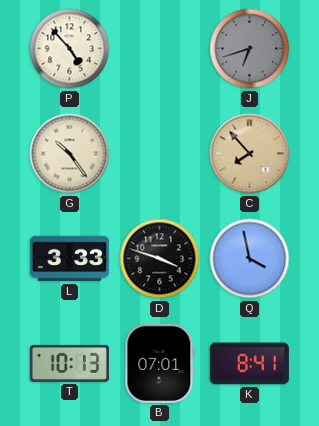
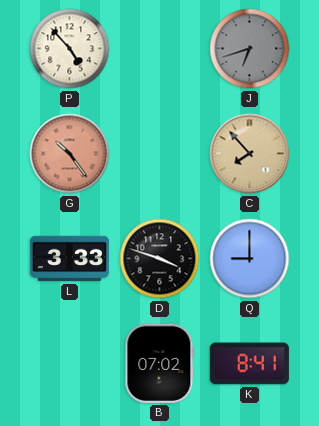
G dial: cream -> salmon (70, 154)
Q: 3:58 -> 9:00 (250, 259)
T: 10:13 -> none (69, 363)
B: 07:01 -> 07:02 (160, 363)
